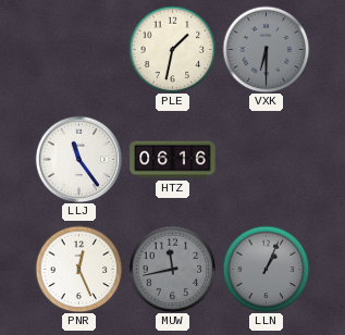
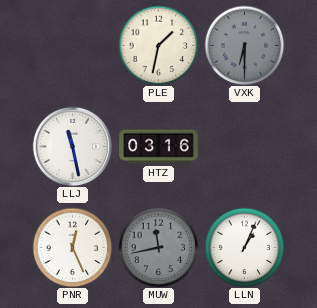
LLJ: 11:24 -> 11:28 (72, 146)
HTZ: 06:16 -> 03:16 (159, 147)
LLN dial: grey -> white (244, 247)
